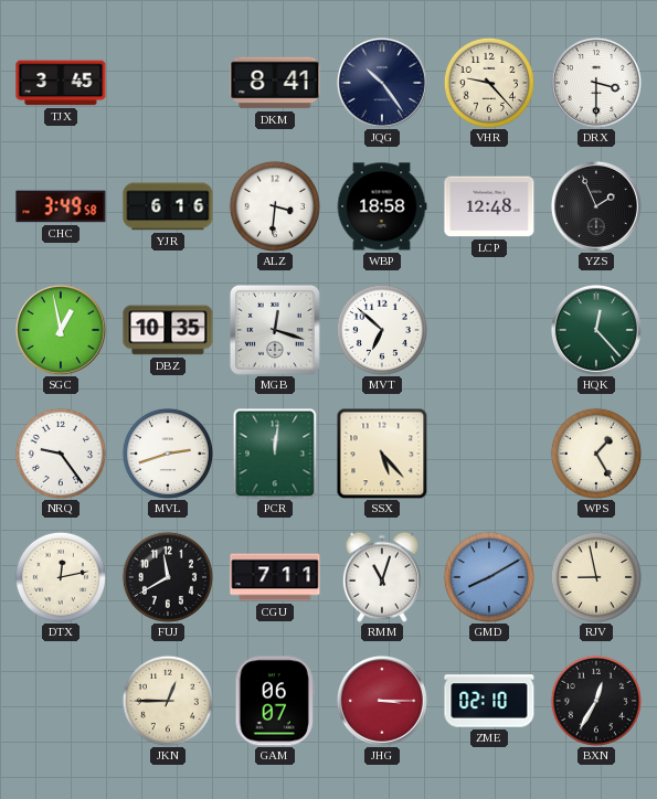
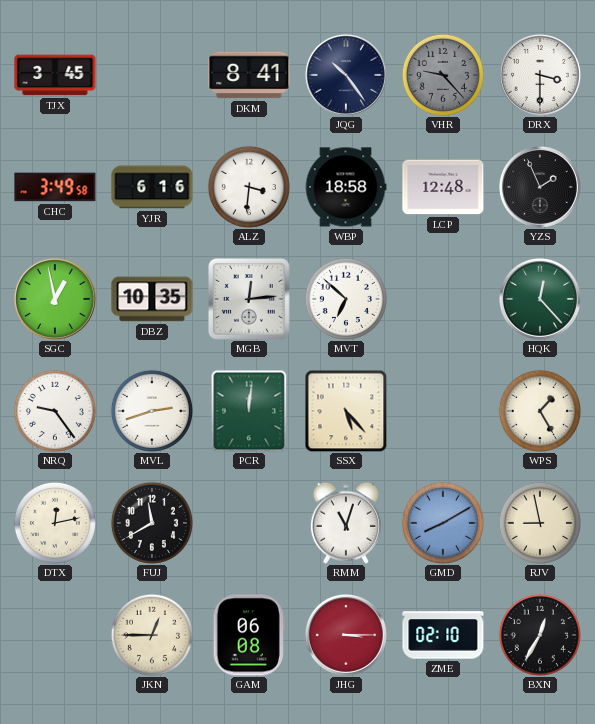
VHR dial: cream -> grey (443, 75)
MGB: 12:18 -> 12:14 (249, 299)
CGU: 7:11 -> none (275, 577)
GAM: 06:07 -> 06:08 (249, 635)
